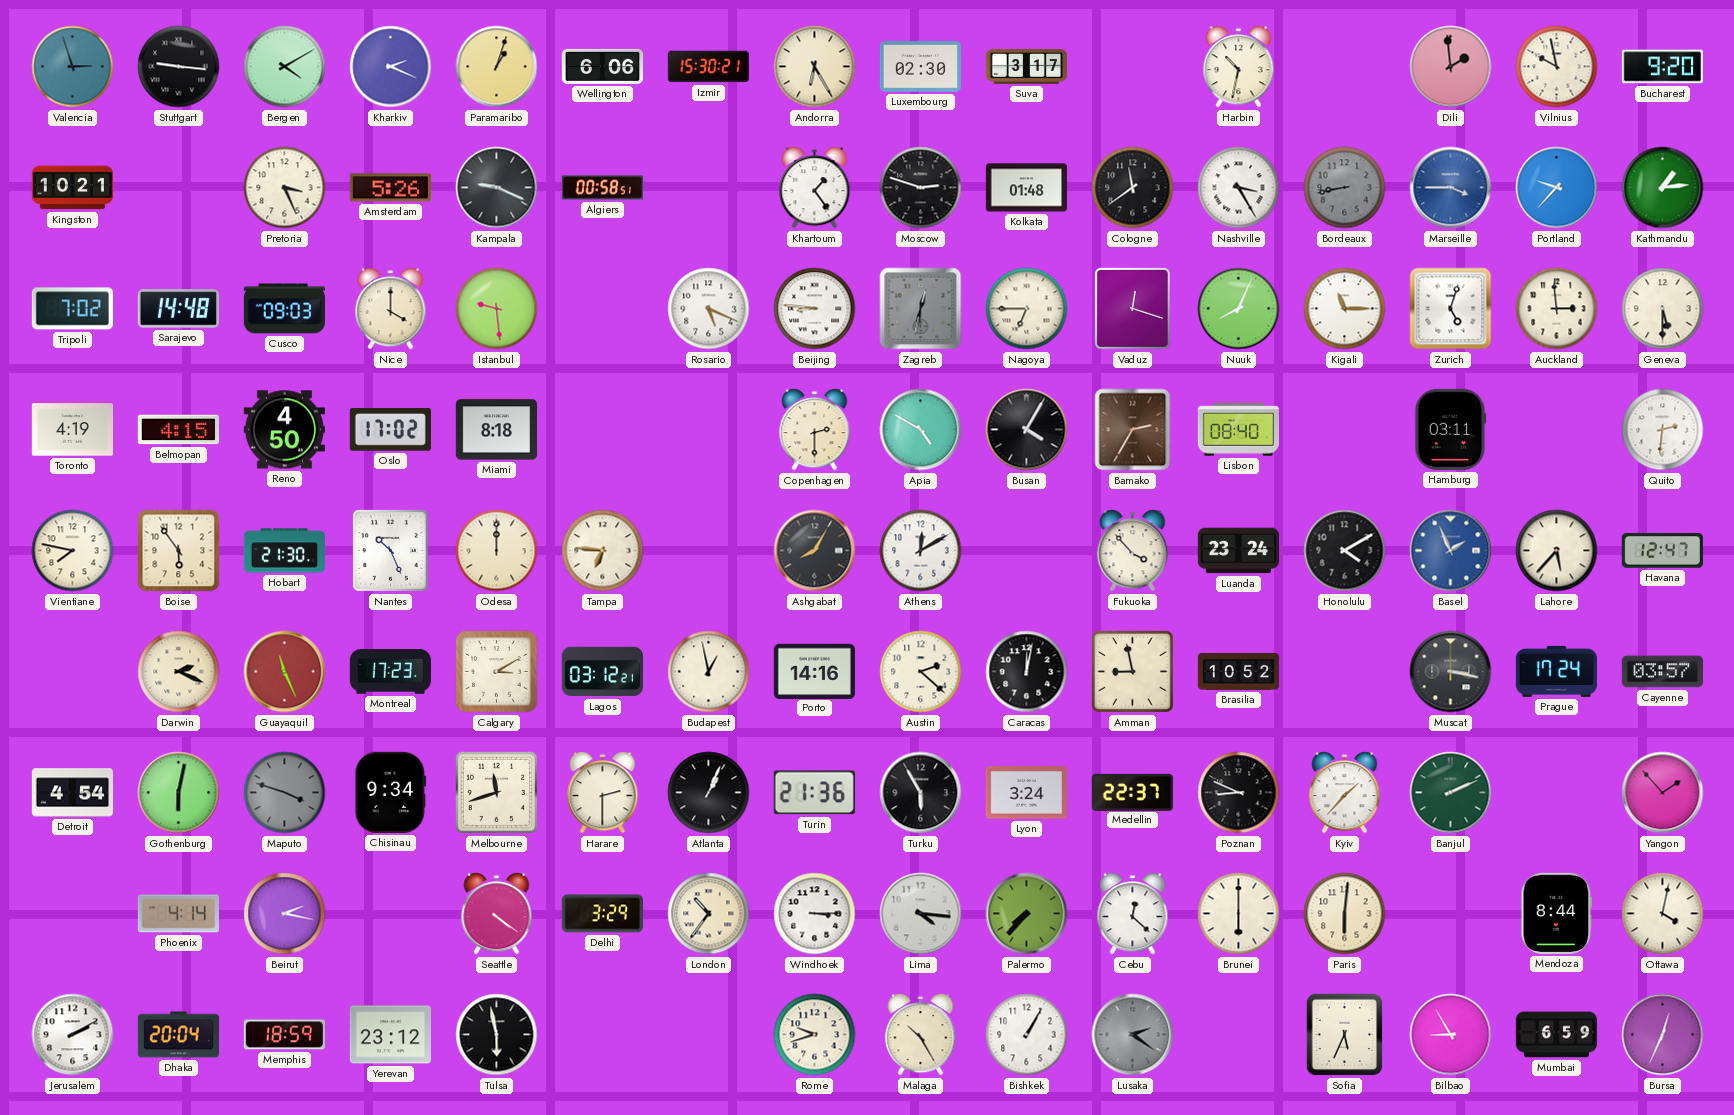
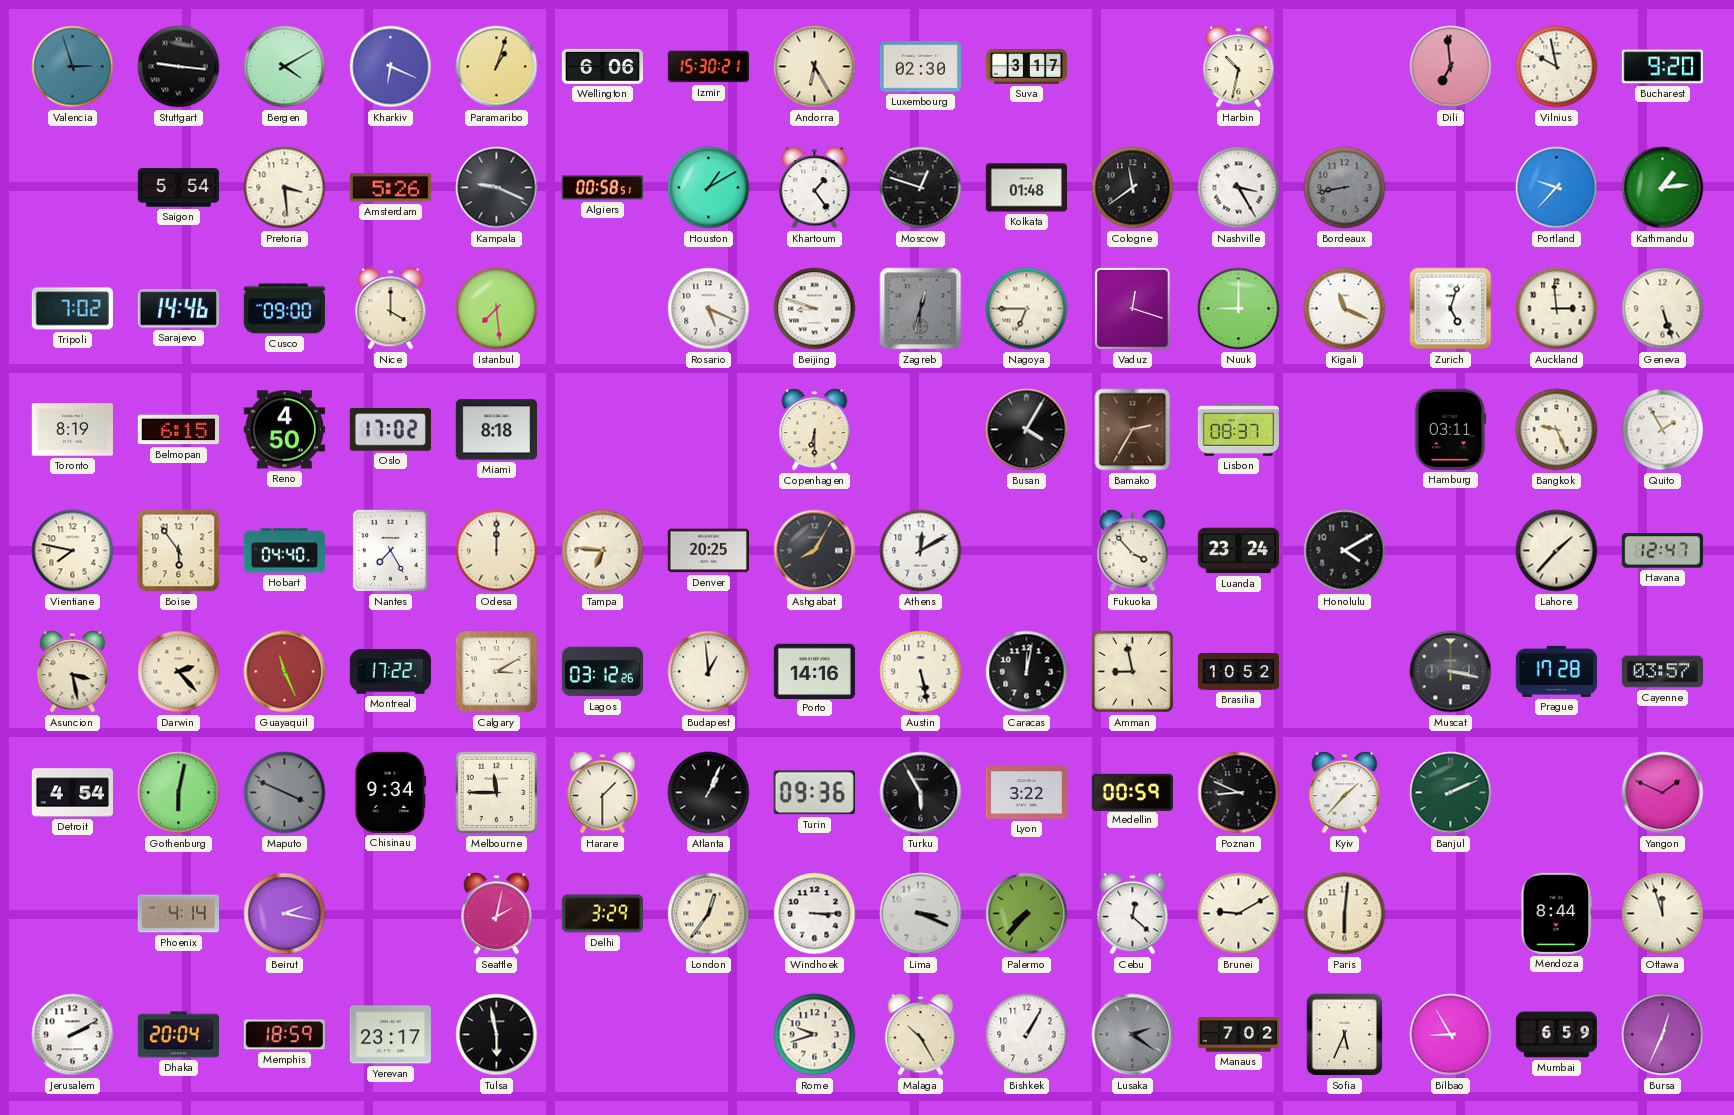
Kharkiv: 2:19 -> 6:19 (391, 67)
Dili: 1:59 -> 6:59 (1451, 67)
Kingston: 10:21 -> none (72, 188)
Saigon: none -> 5:54 (178, 188)
Pretoria: 3:26 -> 3:29 (285, 188)
Houston: none -> 1:10 (709, 188)
Moscow: 2:48 -> 12:48 (921, 188)
Marseille: 3:45 -> none (1451, 188)
Sarajevo: 14:48 -> 14:46 (178, 309)
Cusco: 09:03 -> 09:00 (284, 309)
Istanbul: 9:29 -> 7:29 (497, 309)
Beijing: 8:46 -> 8:48 (815, 309)
Nuuk: 8:04 -> 9:00 (1239, 309)
Kigali: 11:15 -> 11:19 (1345, 309)
Geneva: 5:30 -> 5:27 (1663, 309)
Toronto: 4:19 -> 8:19 (72, 430)
Belmopan: 4:15 -> 6:15 (178, 430)
Copenhagen: 2:30 -> 6:30 (815, 430)
Apia: 4:50 -> none (921, 430)
Lisbon: 08:40 -> 08:37 (1238, 430)
Bangkok: none -> 9:26 (1557, 430)
Quito: 2:31 -> 1:55 (1663, 430)
Hobart: 21:30 -> 04:40 (284, 551)
Nantes: 10:26 -> 7:25 (390, 550)
Denver: none -> 20:25 (708, 551)
Basel: 1:56 -> none (1451, 551)
Lahore: 5:37 -> 1:37 (1557, 551)
Asuncion: none -> 3:28 (73, 672)
Darwin: 2:19 -> 2:23 (179, 672)
Montreal: 17:23 -> 17:22 (390, 672)
Lagos: 03:12:21 -> 03:12:26 (602, 672)
Budapest: 12:58 -> 12:59 (709, 672)
Austin: 2:22 -> 5:28 (921, 672)
Prague: 17:24 -> 17:28 (1556, 671)
Maputo: 3:48 -> 3:49 (285, 793)
Melbourne: 11:42 -> 11:45 (497, 793)
Harare: 2:30 -> 1:30 (603, 793)
Turin: 21:36 -> 09:36 (814, 793)
Lyon: 3:24 -> 3:22 (1026, 793)
Medellin: 22:37 -> 00:59 (1132, 792)
Yangon: 1:53 -> 1:49 (1663, 793)
Seattle: 4:21 -> 2:02 (497, 914)
London: 10:36 -> 12:36 (709, 914)
Lima: 4:16 -> 3:19 (921, 914)
Brunei: 6:00 -> 9:10 (1239, 914)
Ottawa: 4:02 -> 11:57 (1663, 914)
Yerevan: 23:12 -> 23:17 (390, 1035)
Manaus: none -> 7:02 (1238, 1035)
